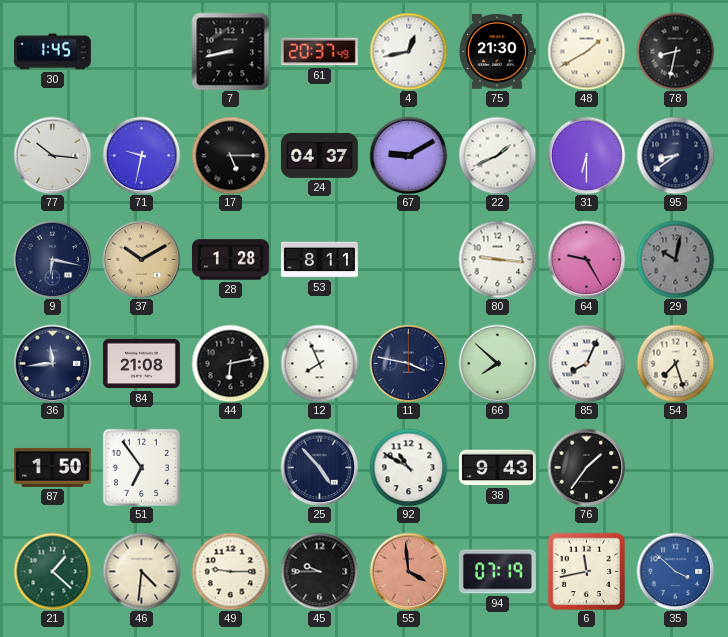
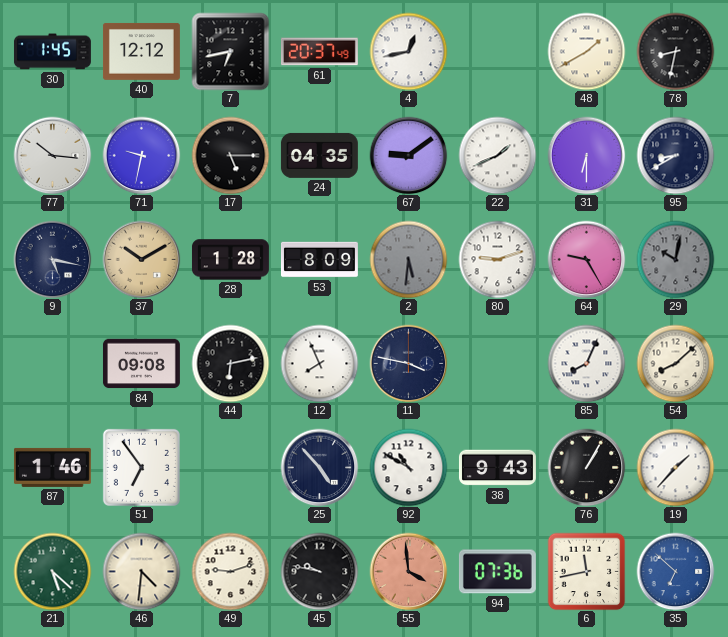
40: none -> 12:12 (141, 51)
7: 8:43 -> 6:43 (230, 51)
75: 21:30 -> none (497, 52)
24: 04:37 -> 04:35 (319, 155)
67: 9:10 -> 9:09 (408, 155)
95: 8:39 -> 8:40 (675, 155)
9: 6:17 -> 5:17 (52, 259)
53: 8:11 -> 8:09 (319, 260)
2: none -> 5:31 (408, 259)
80: 9:16 -> 9:12 (497, 259)
36: 11:44 -> none (52, 363)
84: 21:08 -> 09:08 (141, 364)
66: 7:52 -> none (497, 363)
54: 7:27 -> 8:08 (675, 363)
87: 1:50 -> 1:46 (52, 467)
76: 1:36 -> 1:05 (586, 467)
19: none -> 1:37 (675, 467)
21: 1:22 -> 5:22 (52, 571)
49: 9:15 -> 9:12 (230, 571)
45: 9:45 -> 9:47 (319, 571)
94: 07:19 -> 07:36 (497, 572)
35: 3:52 -> 6:52 (675, 571)
